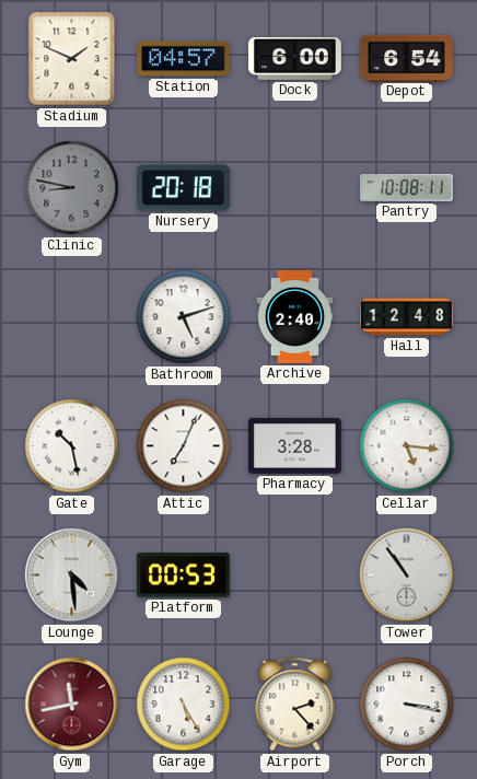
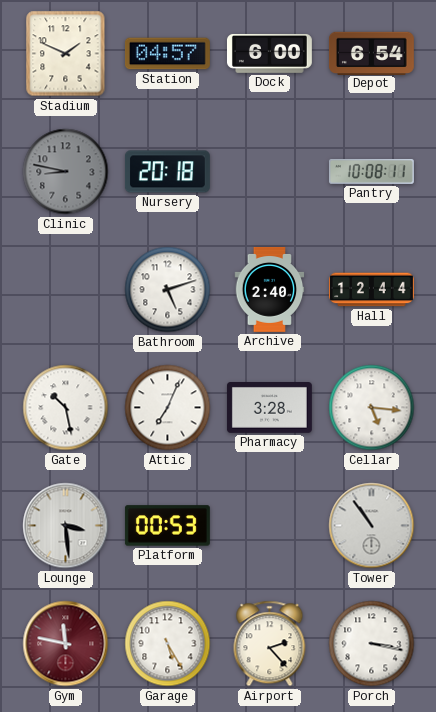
Hall: 12:48 -> 12:44 (372, 290)
Lounge: 4:29 -> 3:29 (66, 526)
Gym: 11:43 -> 11:47 (66, 644)
